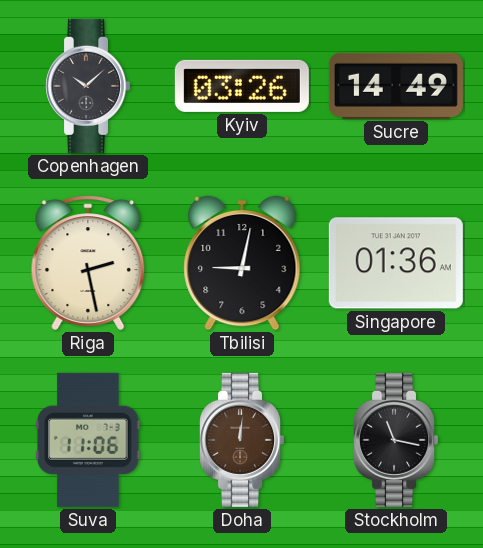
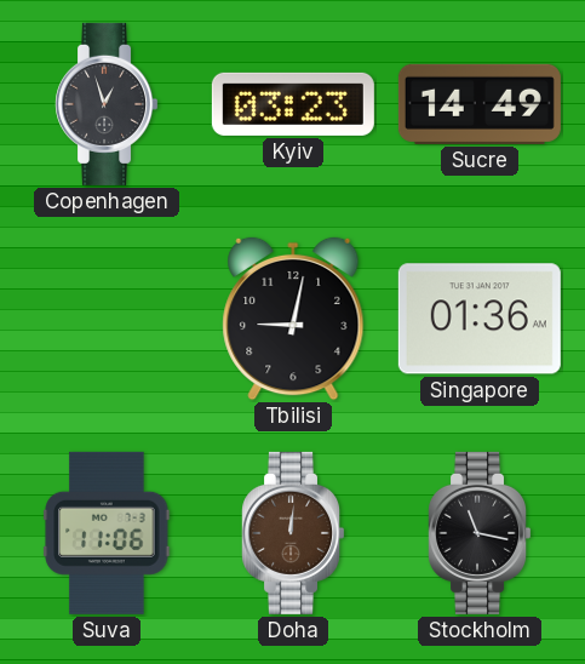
Copenhagen: 10:08 -> 12:57 (107, 104)
Kyiv: 03:26 -> 03:23 (293, 104)
Riga: 2:28 -> none (88, 263)
